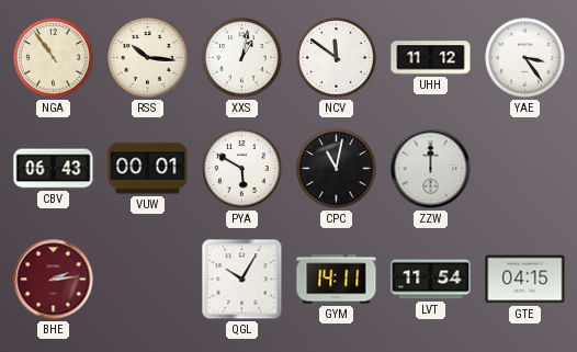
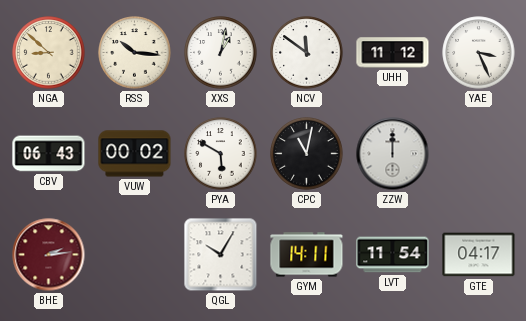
NGA: 10:54 -> 8:52 (49, 53)
YAE: 3:24 -> 3:26 (479, 53)
VUW: 00:01 -> 00:02 (135, 154)
GTE: 04:15 -> 04:17 (479, 255)
